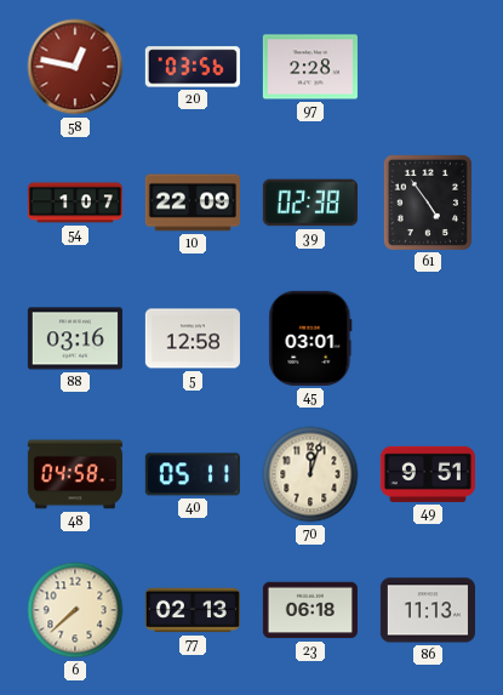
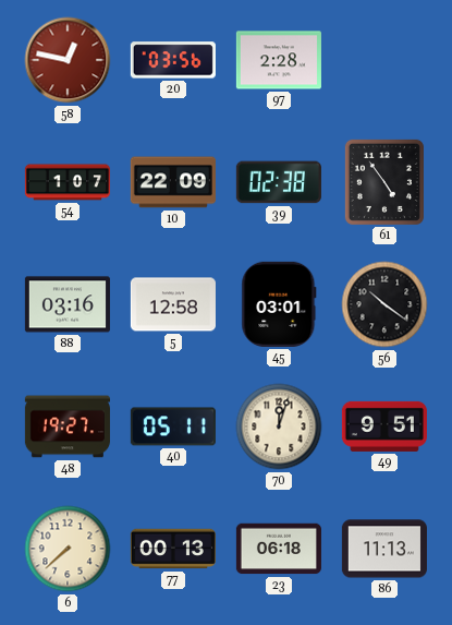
56: none -> 10:21 (384, 304)
48: 04:58 -> 19:27 (68, 426)
77: 02:13 -> 00:13 (173, 549)
